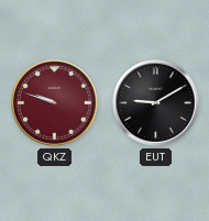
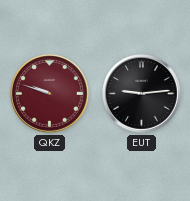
EUT: 9:10 -> 9:14 (142, 94)
